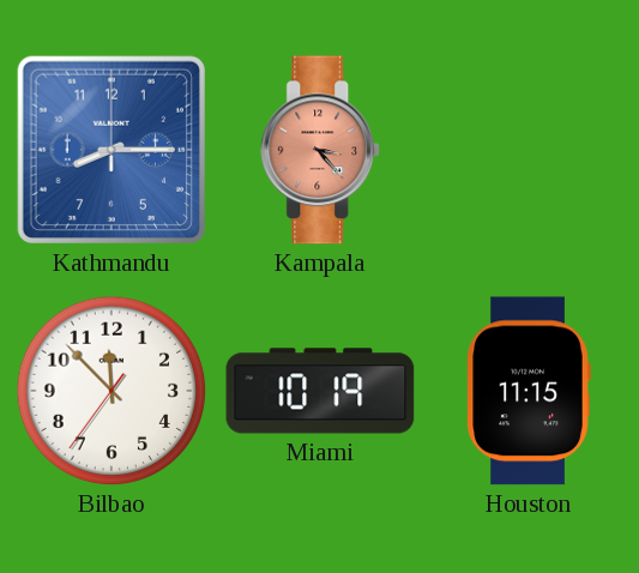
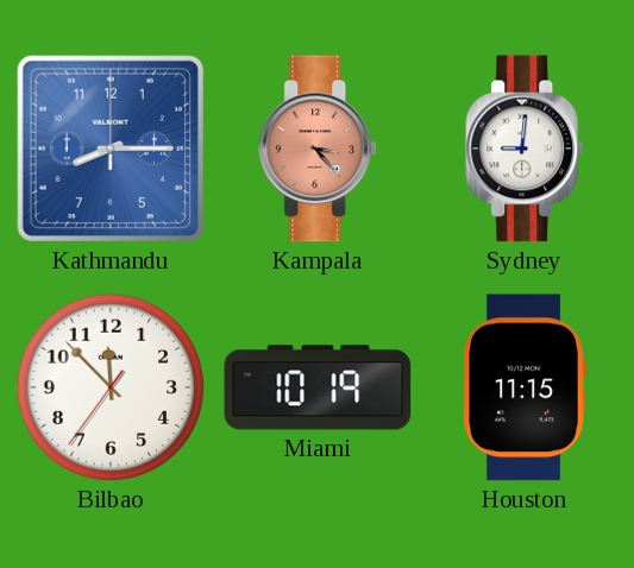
Sydney: none -> 9:01 (526, 149)
